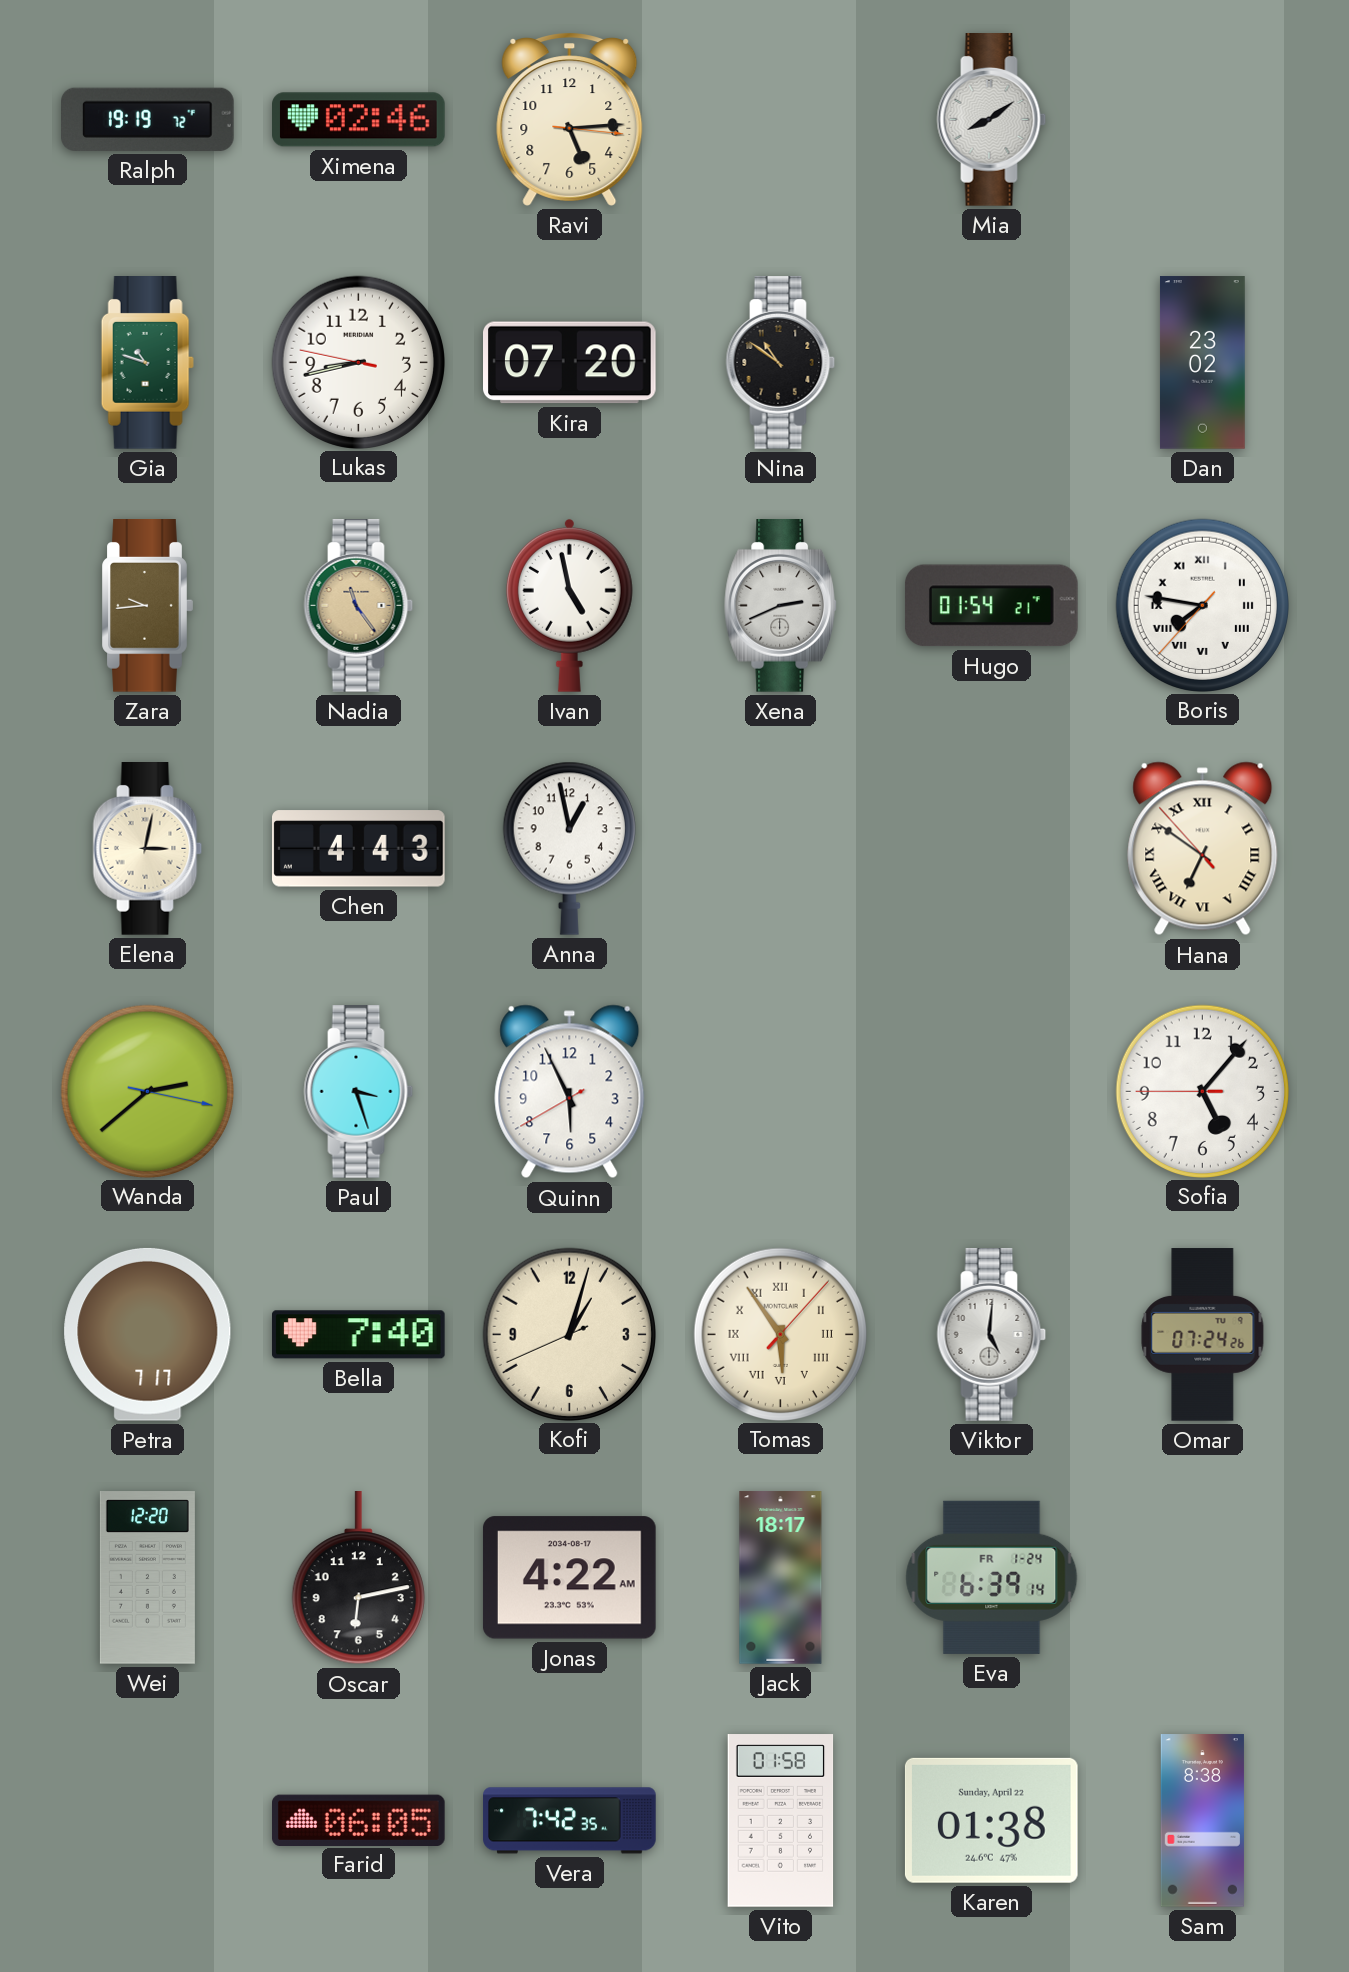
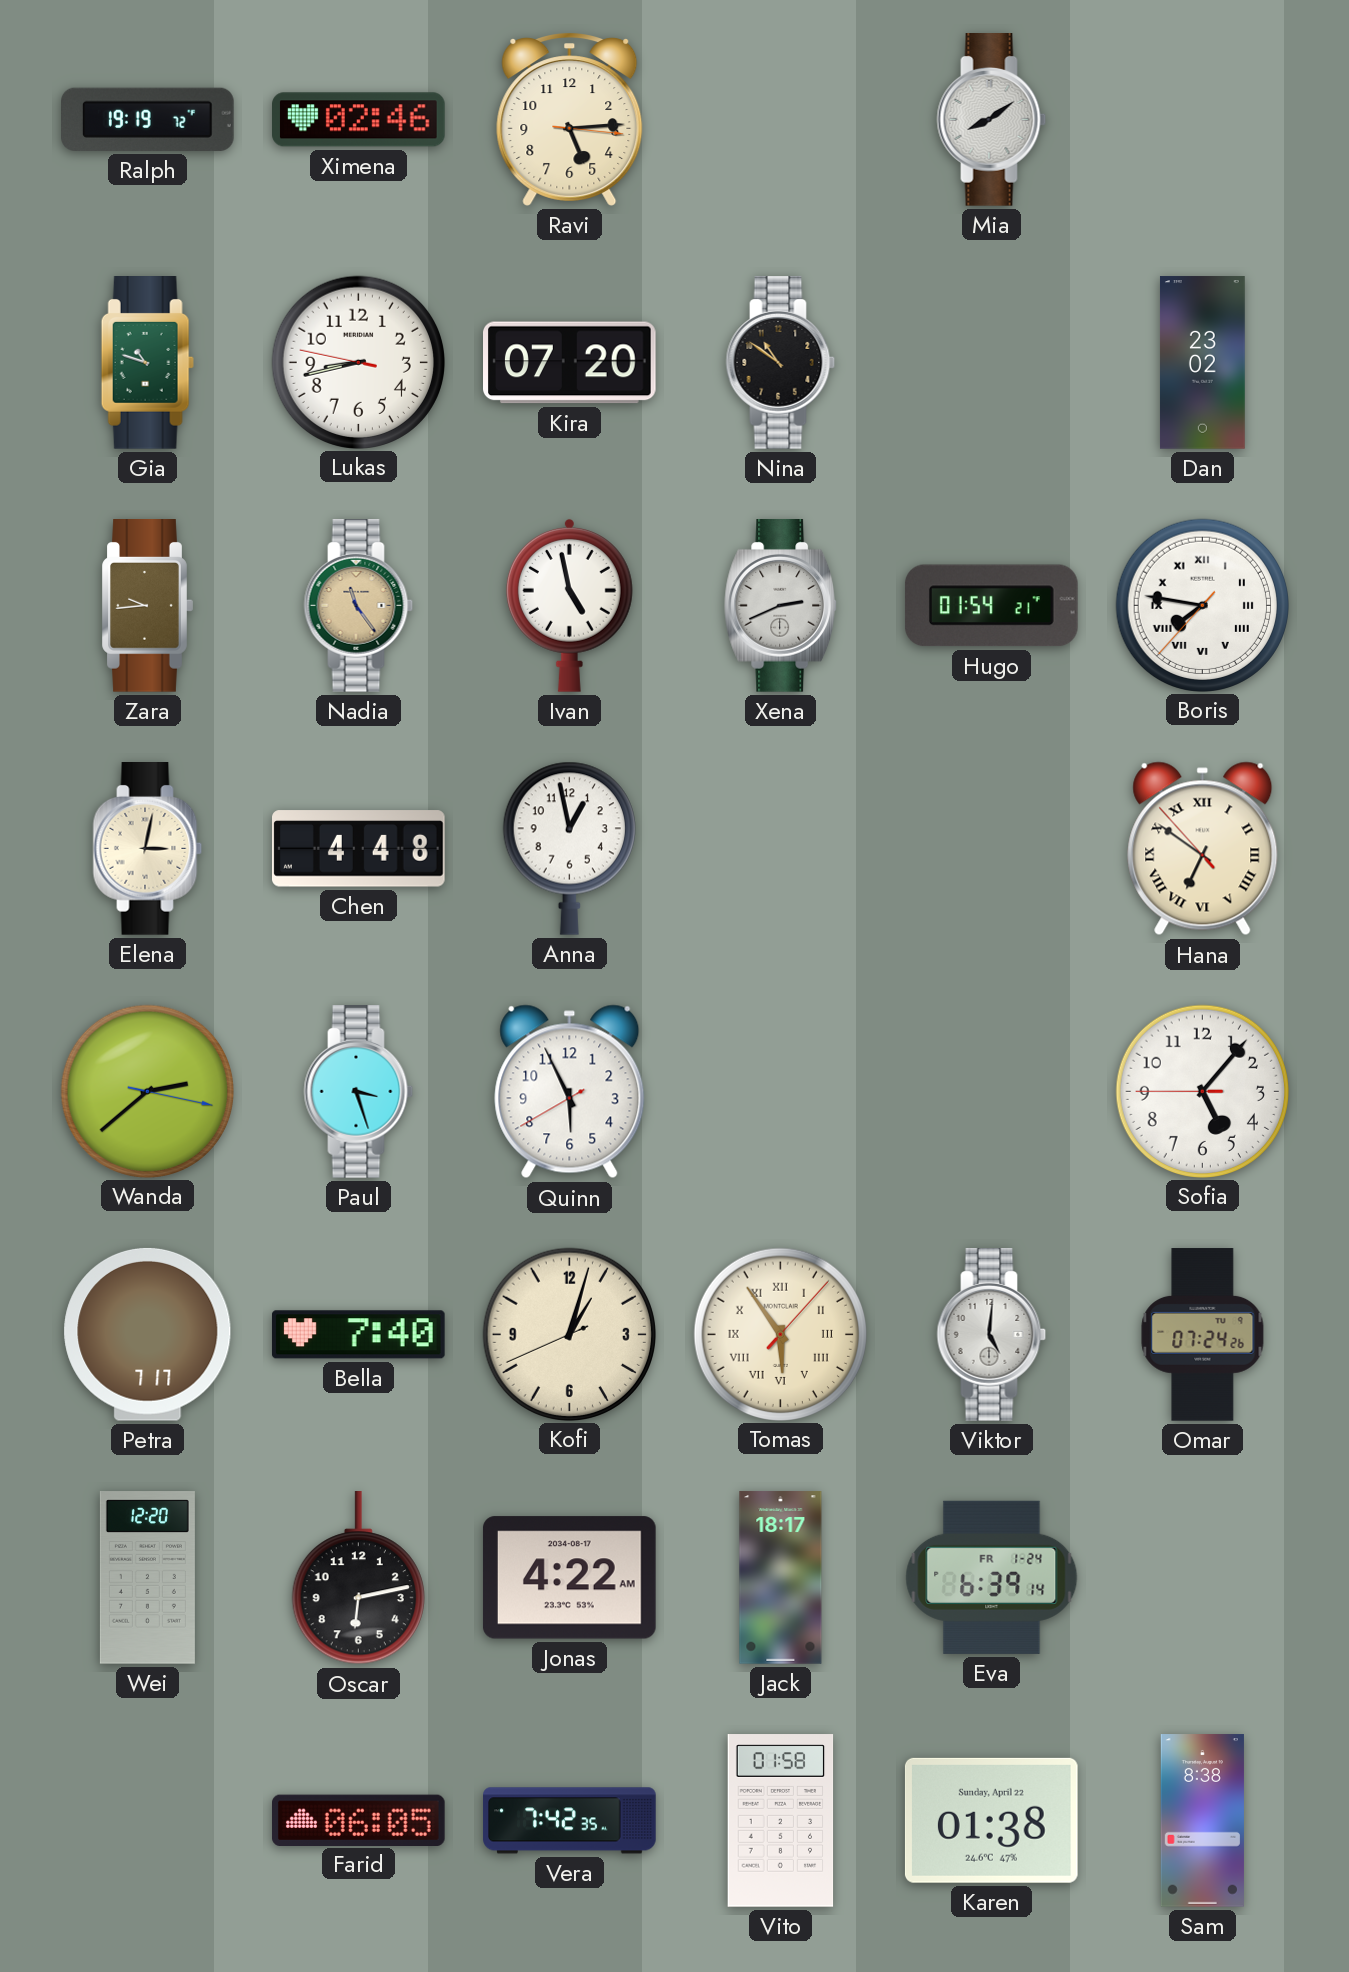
Chen: 4:43 -> 4:48 (359, 849)
